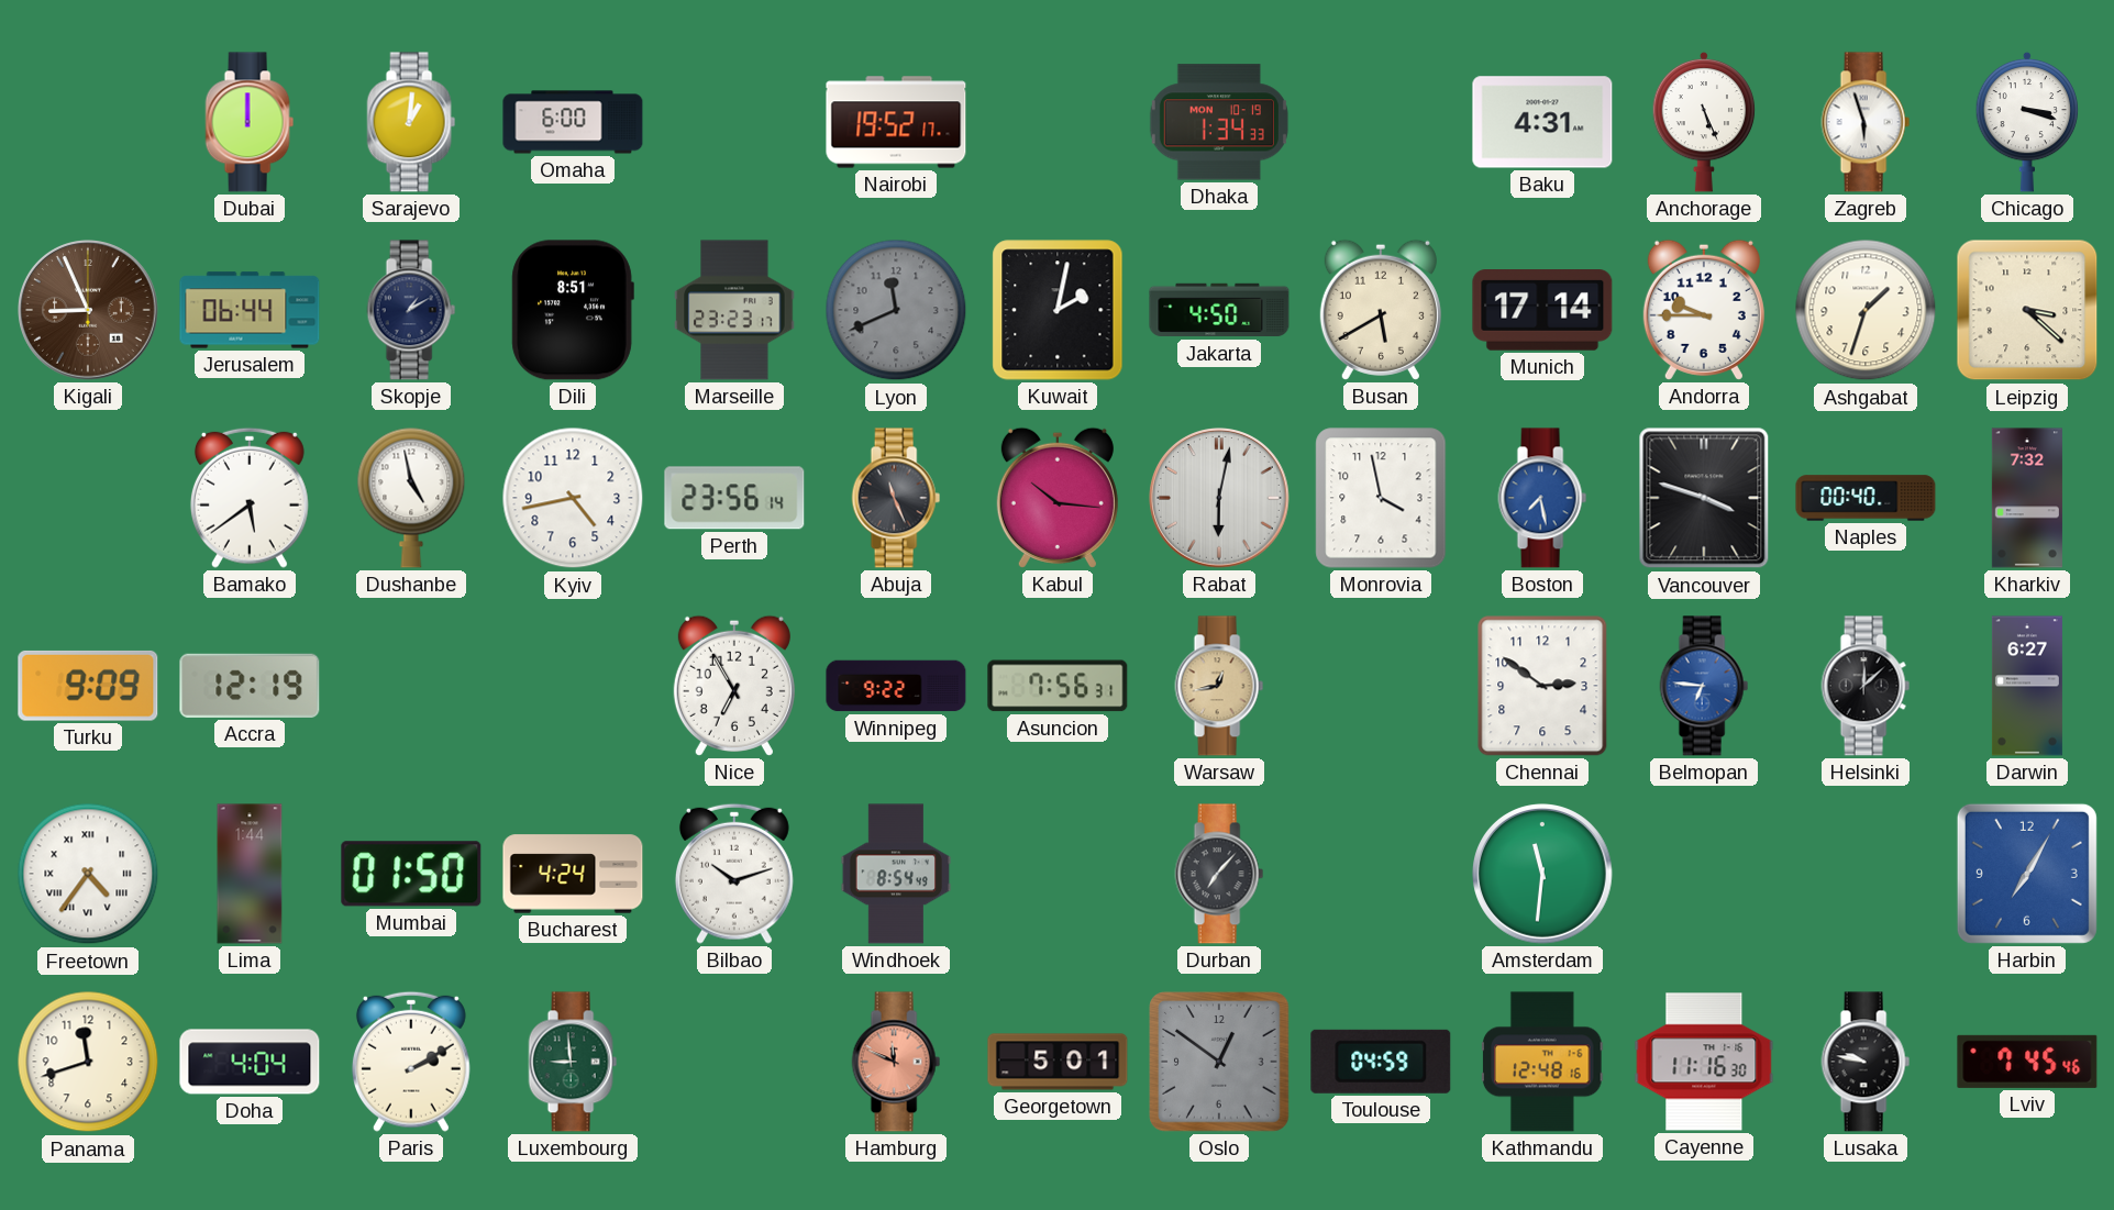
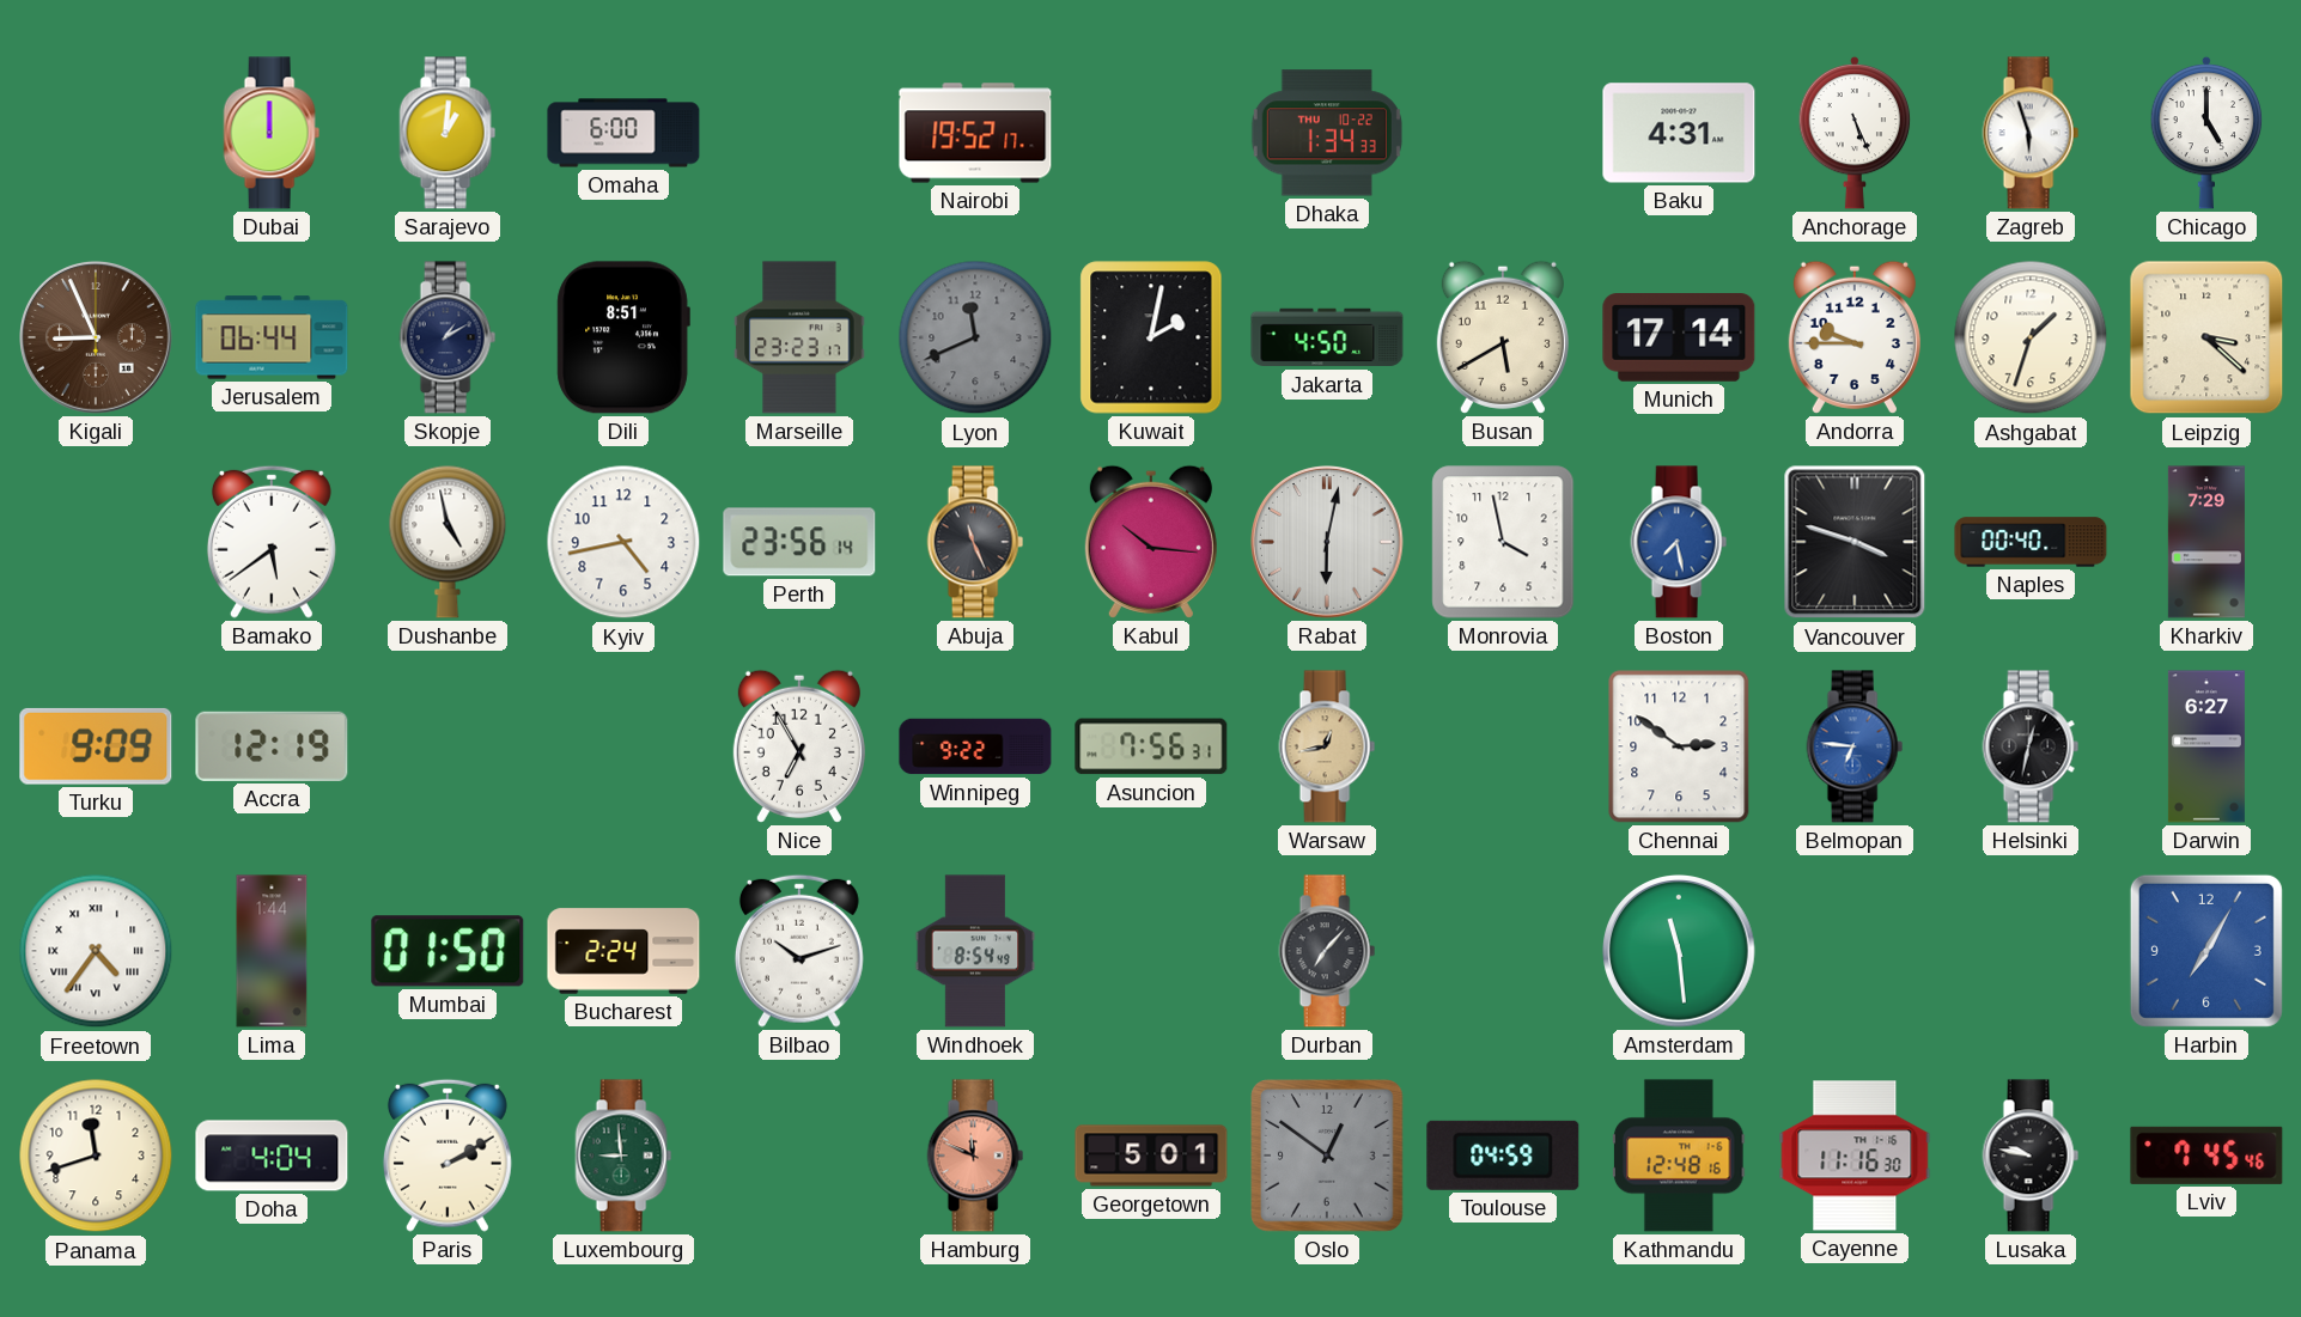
Dhaka date: MON 10-19 -> THU 10-22 (1327, 133)
Chicago: 3:18 -> 5:00 (2206, 133)
Kharkiv: 7:32 -> 7:29 (2206, 542)
Helsinki: 12:08 -> 12:32 (2031, 746)
Bucharest: 4:24 -> 2:24 (623, 951)
Amsterdam: 11:31 -> 11:29 (1680, 952)
